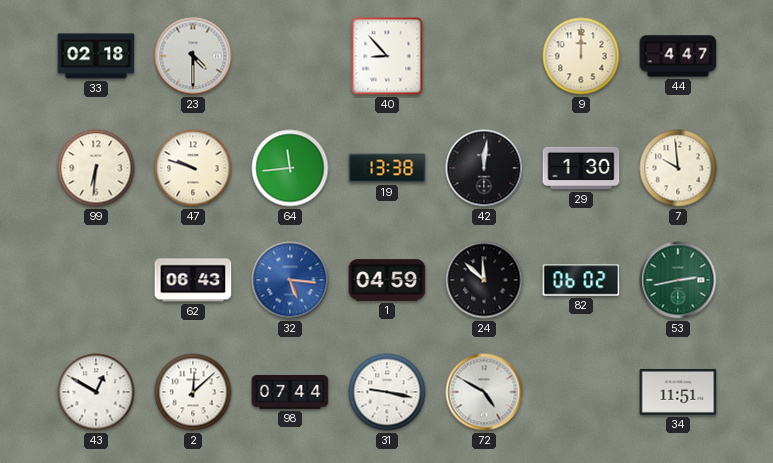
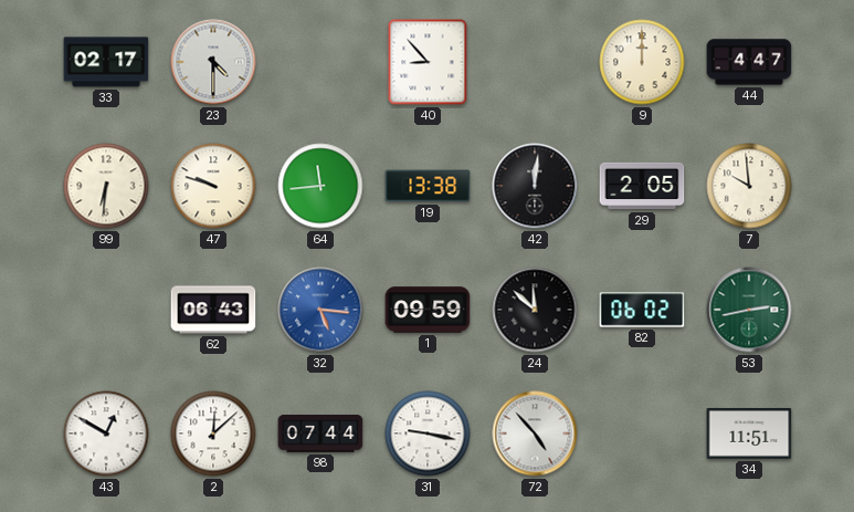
33: 02:18 -> 02:17 (106, 62)
29: 1:30 -> 2:05 (642, 186)
1: 04:59 -> 09:59 (428, 310)
72: 4:50 -> 4:53 (535, 433)
